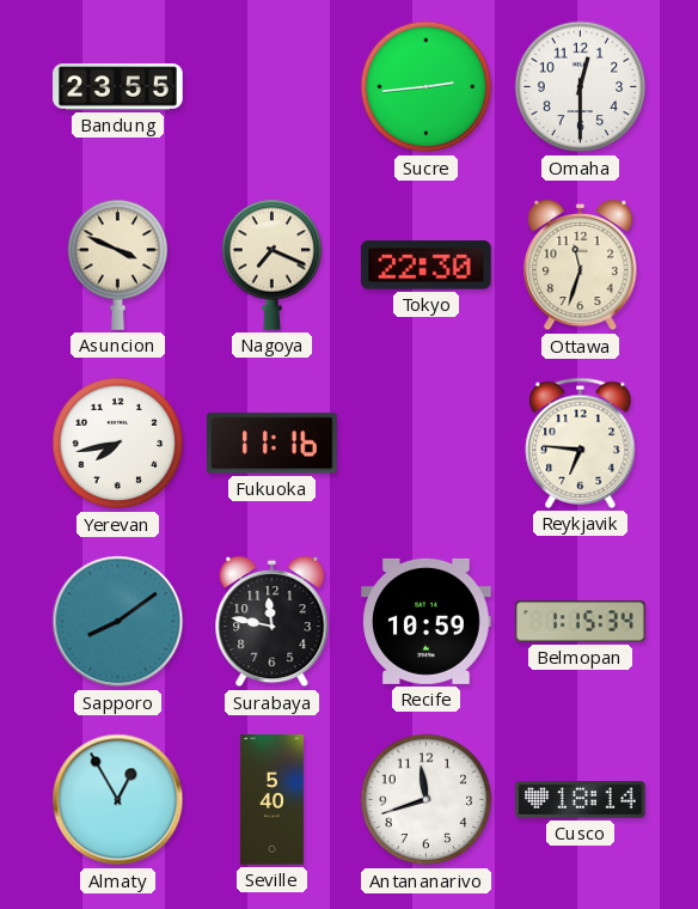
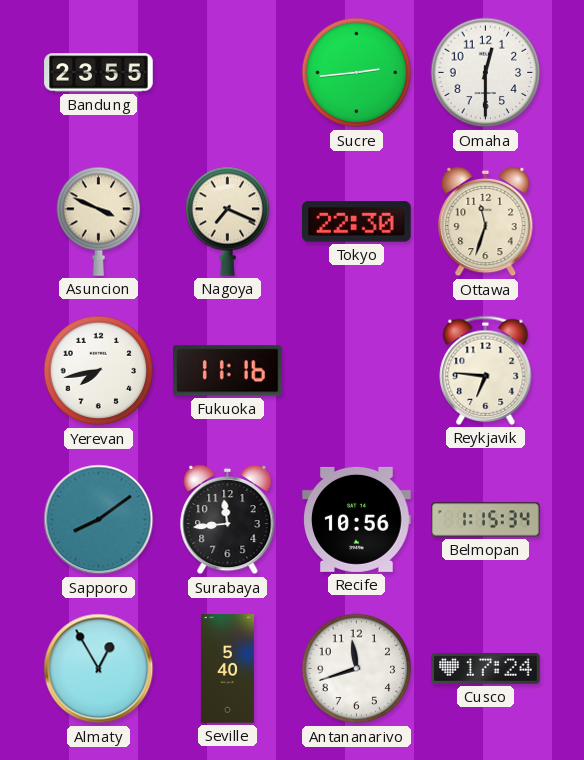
Surabaya: 11:47 -> 11:44 (228, 520)
Recife: 10:59 -> 10:56 (357, 519)
Cusco: 18:14 -> 17:24 (486, 669)
